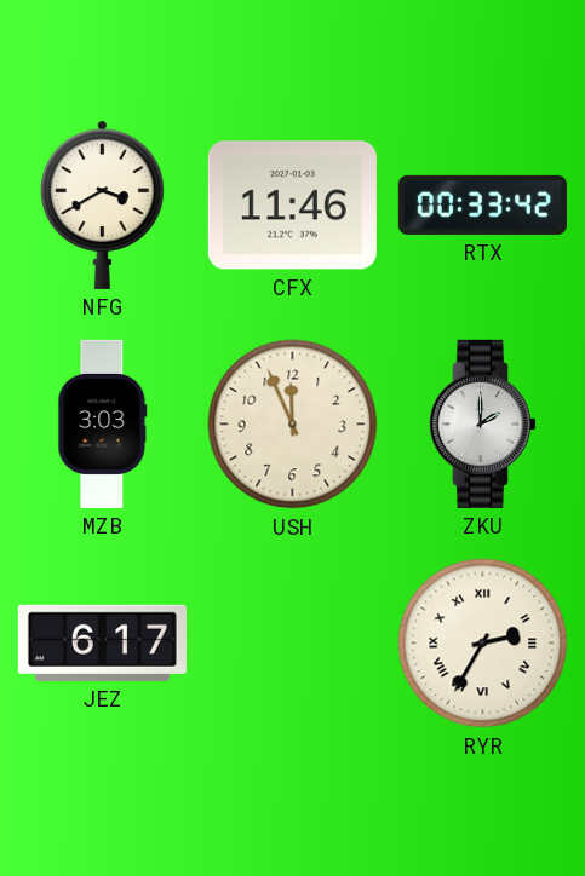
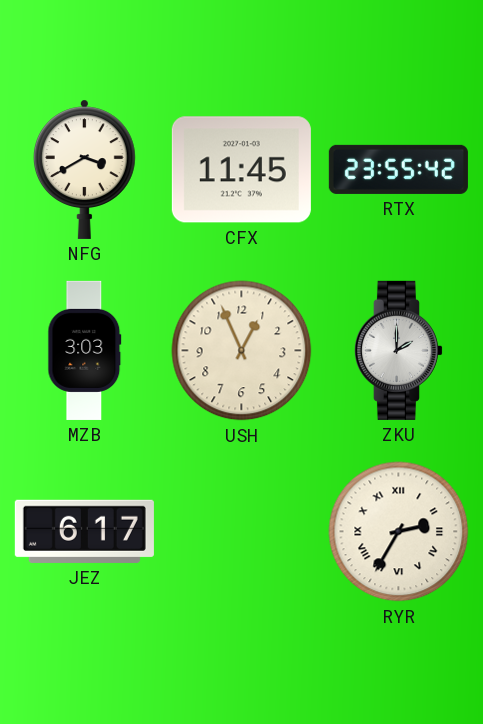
CFX: 11:46 -> 11:45 (241, 170)
RTX: 00:33 -> 23:55 (398, 169)
USH: 11:56 -> 12:56 (242, 351)
